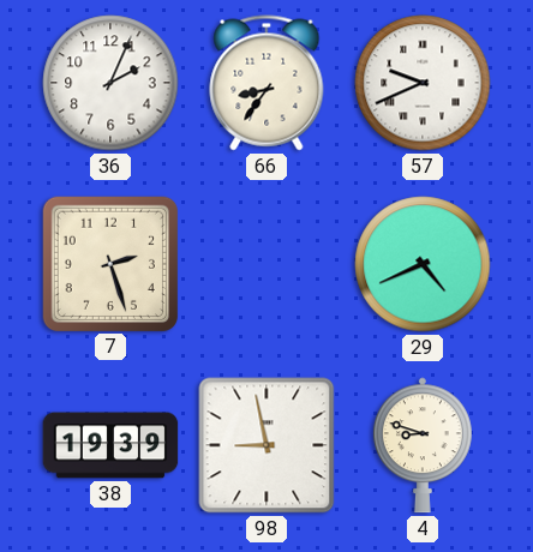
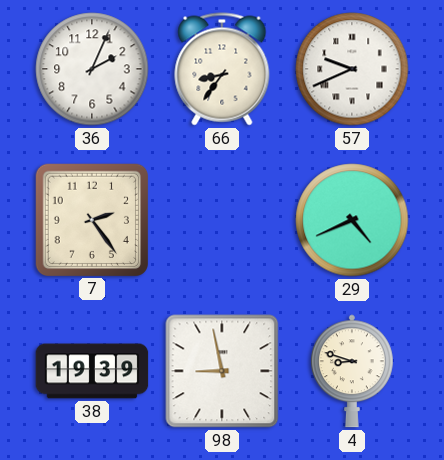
7: 2:27 -> 2:24 (91, 219)
